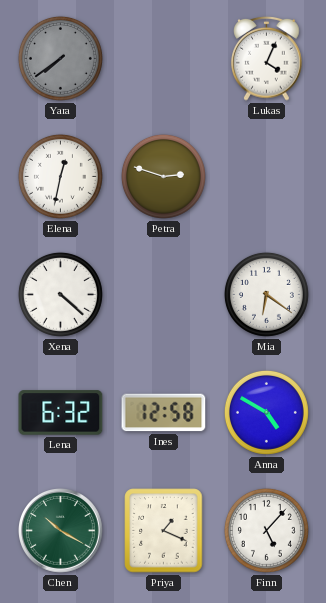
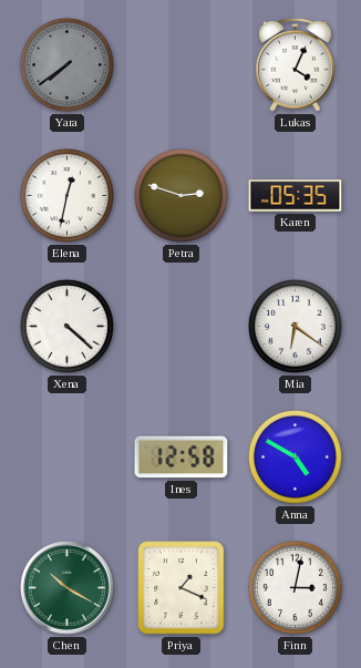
Karen: none -> 05:35 (296, 196)
Lena: 6:32 -> none (61, 413)
Finn: 5:07 -> 3:02 (295, 587)
